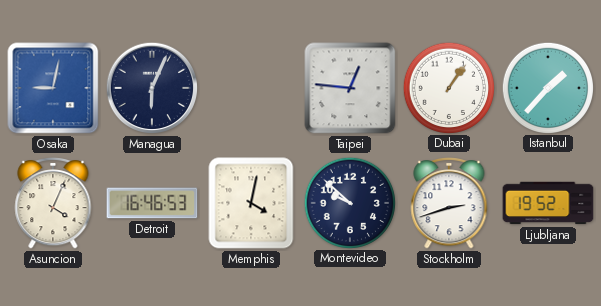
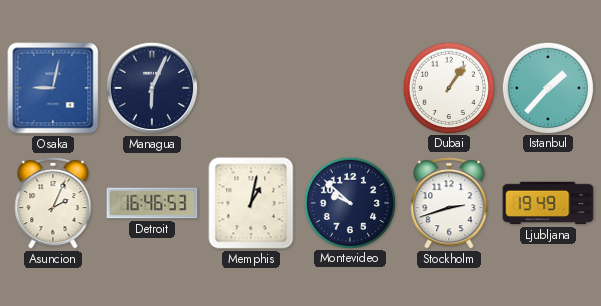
Taipei: 12:46 -> none (350, 88)
Asuncion: 4:04 -> 2:04 (53, 204)
Memphis: 4:02 -> 1:02 (251, 203)
Ljubljana: 19:52 -> 19:49 (548, 203)
